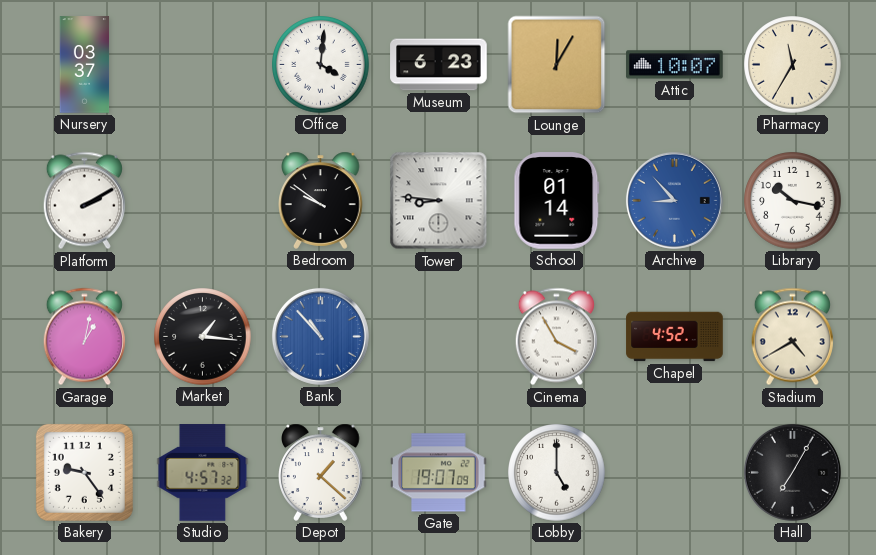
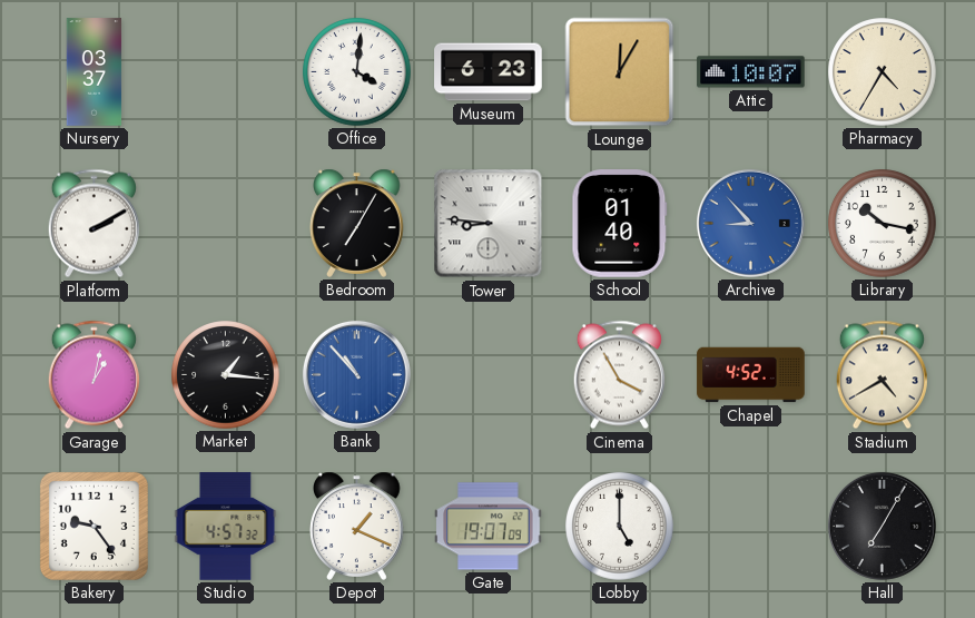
Pharmacy: 11:35 -> 4:35 (883, 72)
Bedroom: 9:51 -> 7:05 (357, 223)
School: 01:14 -> 01:40 (620, 224)
Depot: 1:22 -> 1:19 (357, 526)
